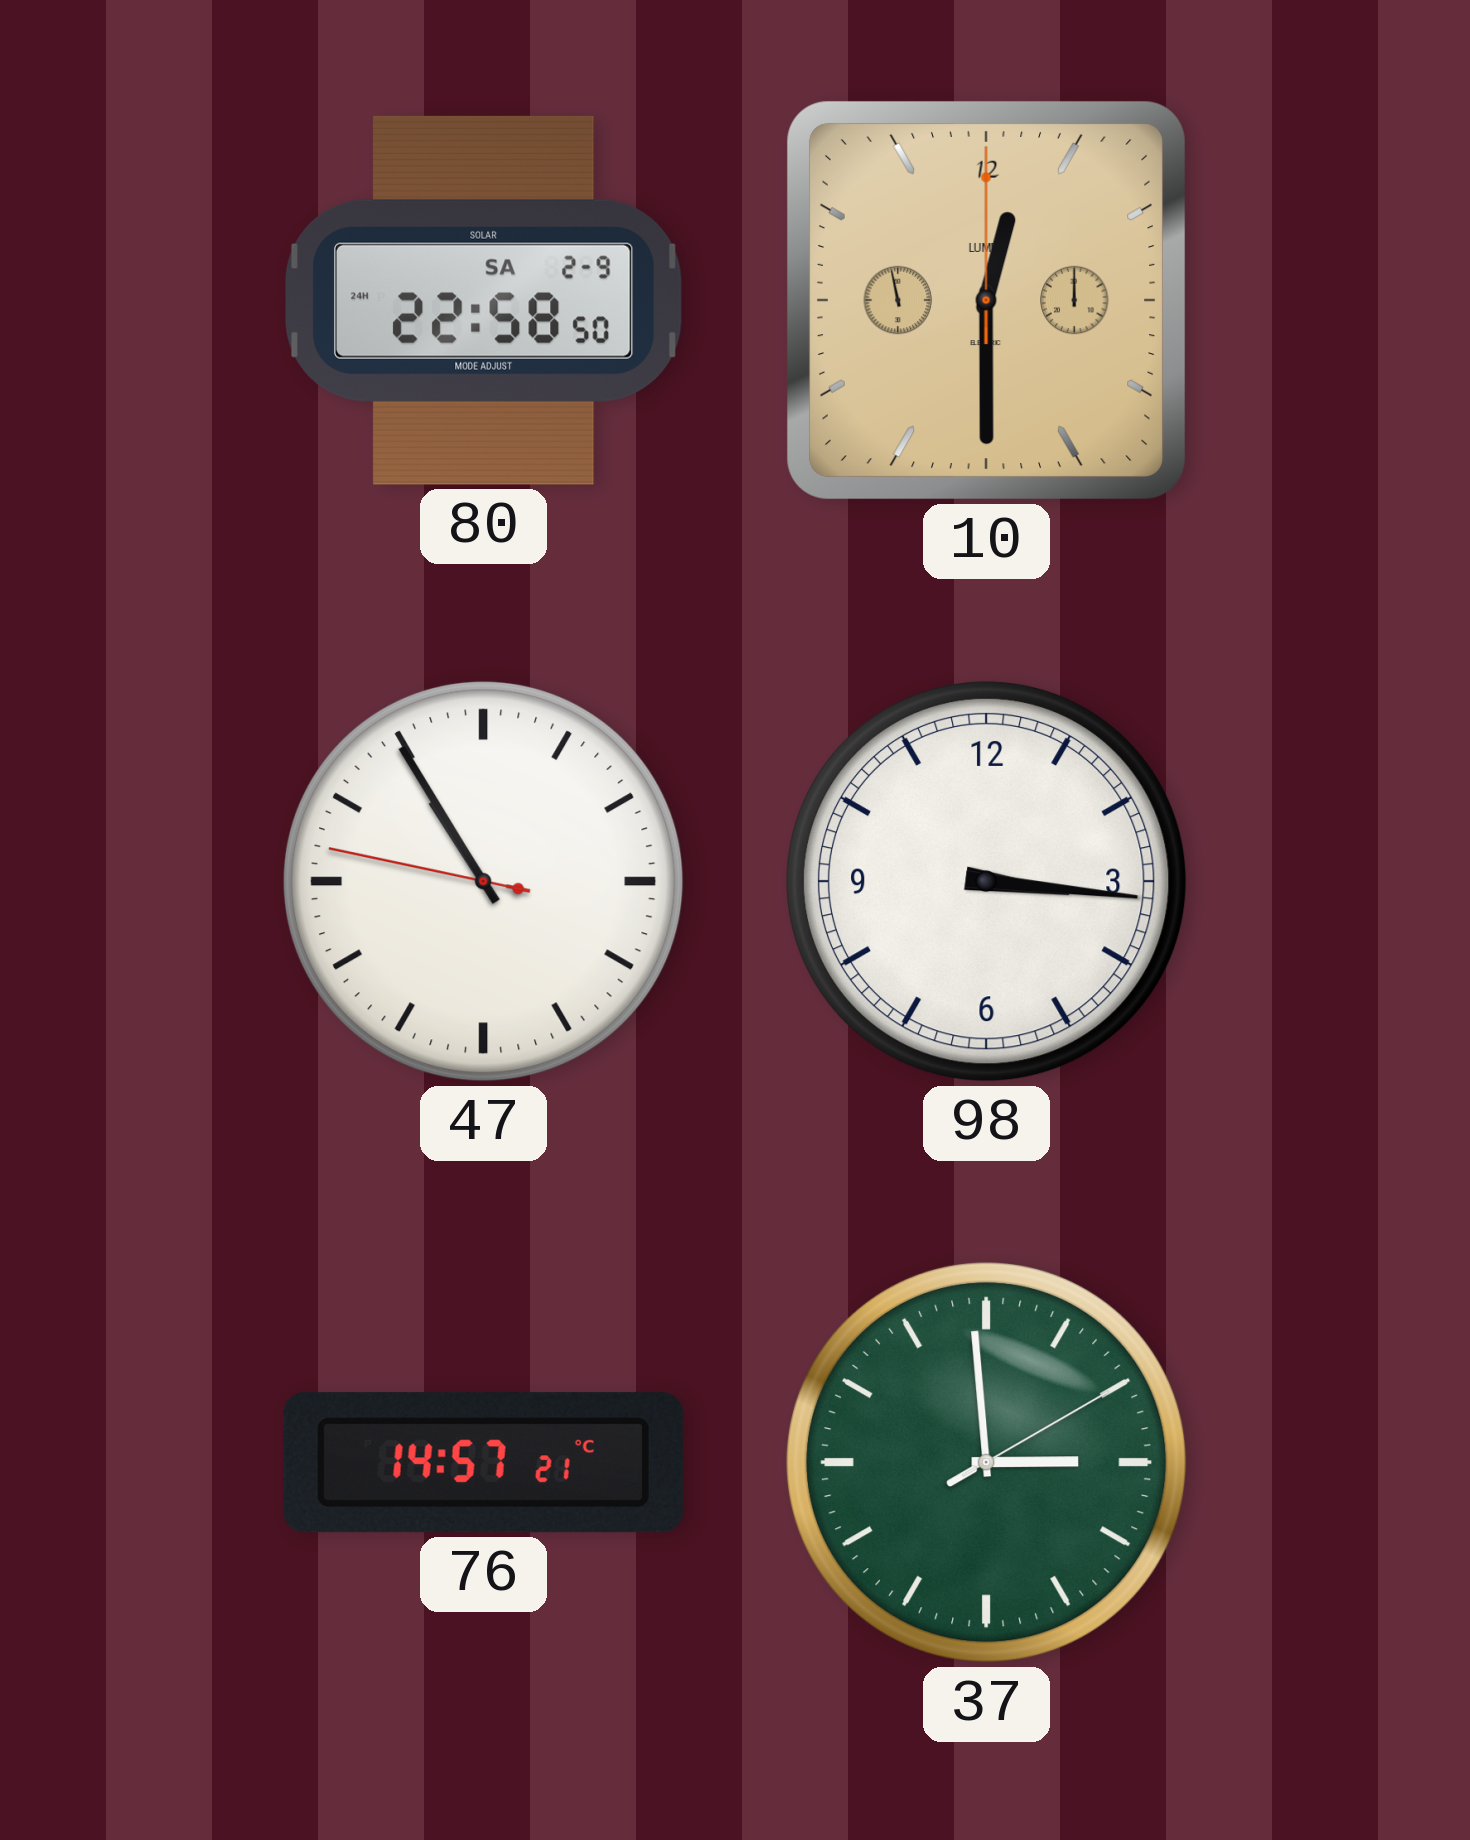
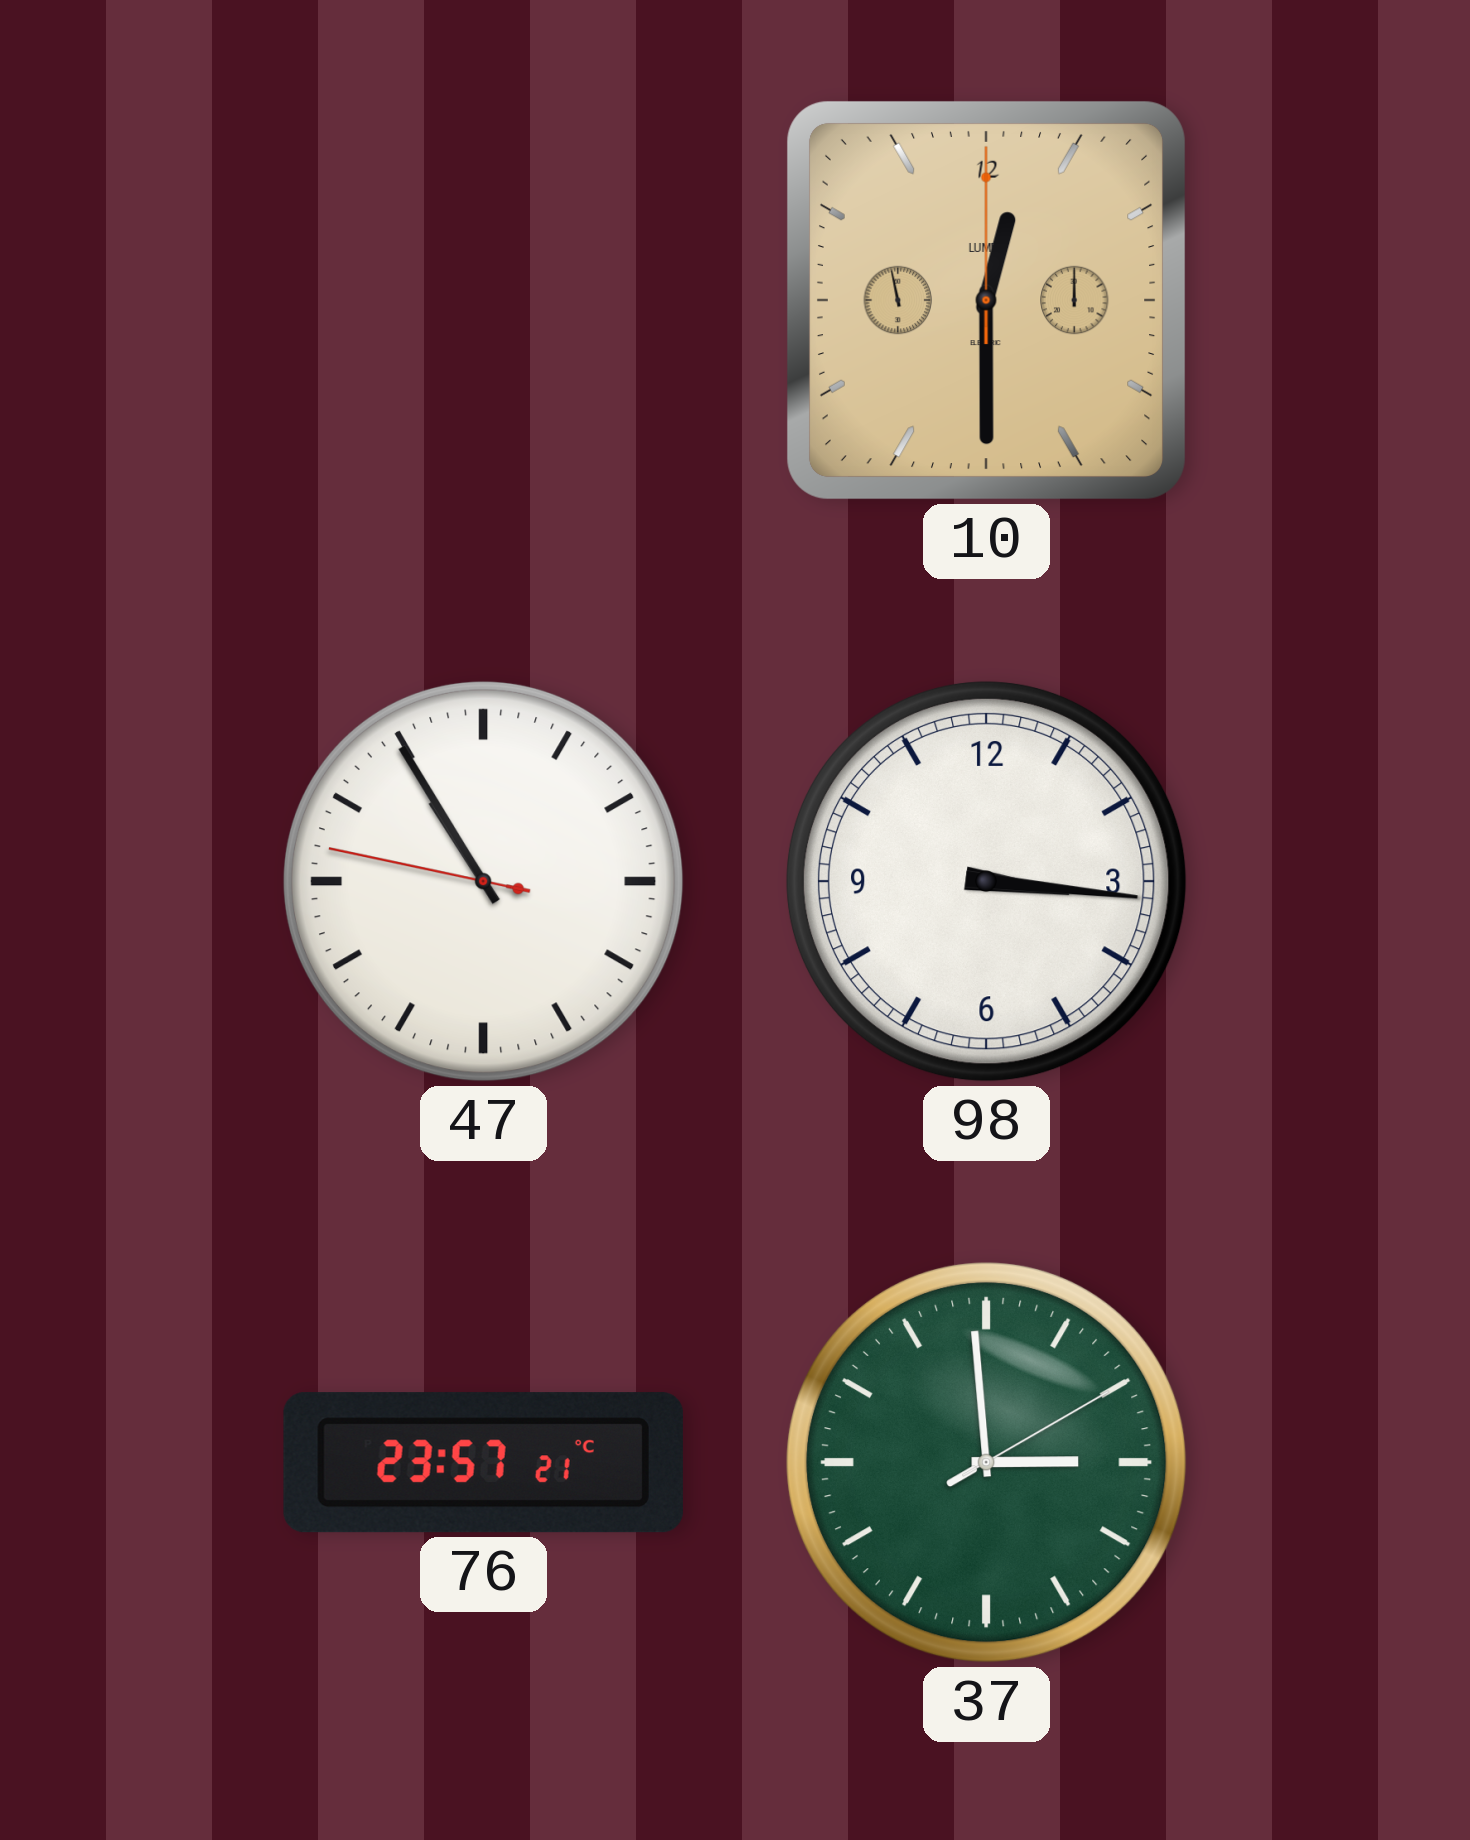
80: 22:58 -> none (483, 300)
76: 14:57 -> 23:57 (483, 1463)
